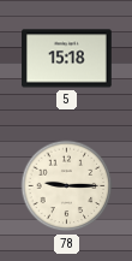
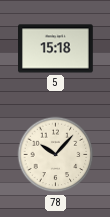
78: 9:15 -> 10:07 (56, 155)
